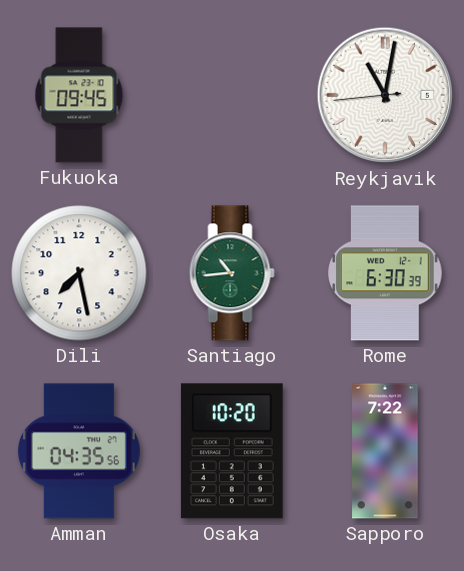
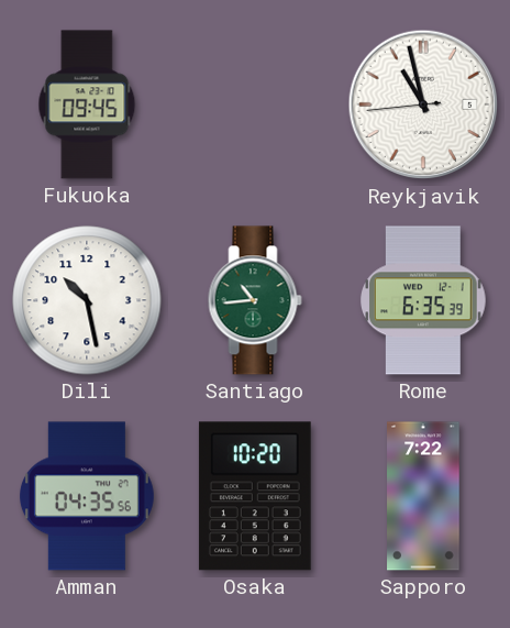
Reykjavik: 11:01 -> 10:57 (423, 104)
Dili: 7:28 -> 10:28 (87, 300)
Rome: 6:30 -> 6:35 (424, 300)
